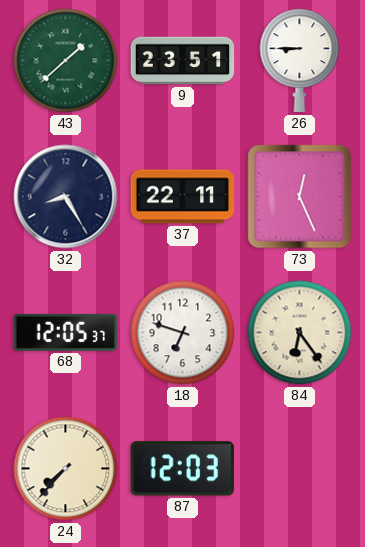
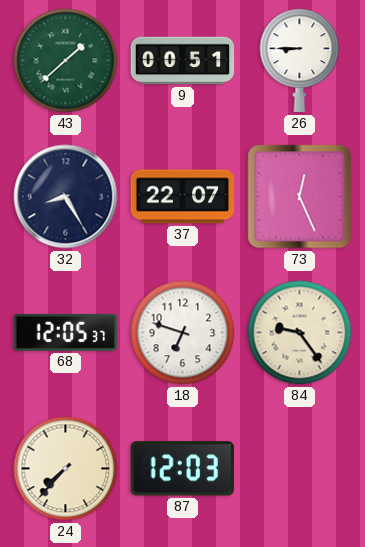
9: 23:51 -> 00:51 (183, 61)
37: 22:11 -> 22:07 (183, 197)
84: 6:24 -> 9:24 (300, 333)
